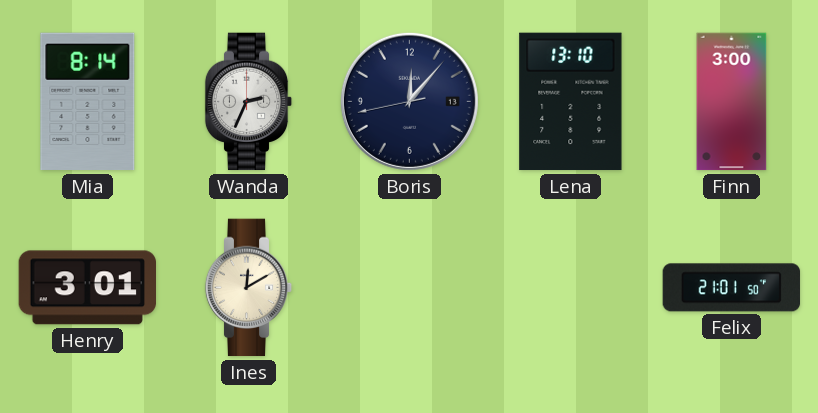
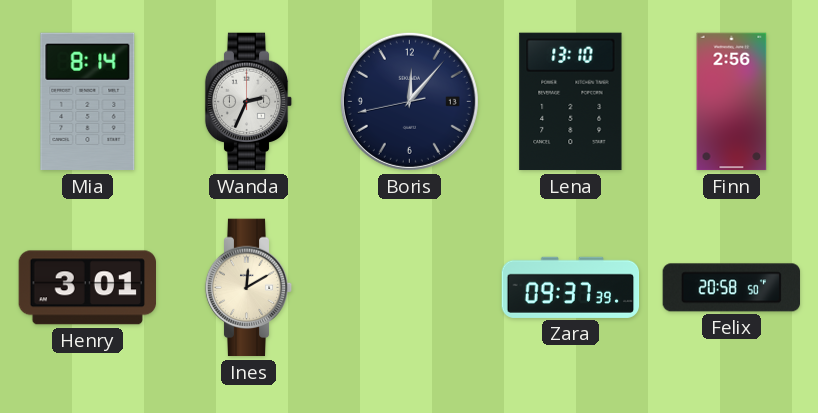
Finn: 3:00 -> 2:56 (732, 102)
Zara: none -> 09:37 (571, 287)
Felix: 21:01 -> 20:58 (732, 288)
